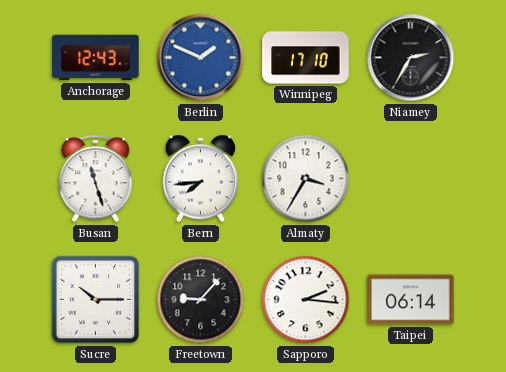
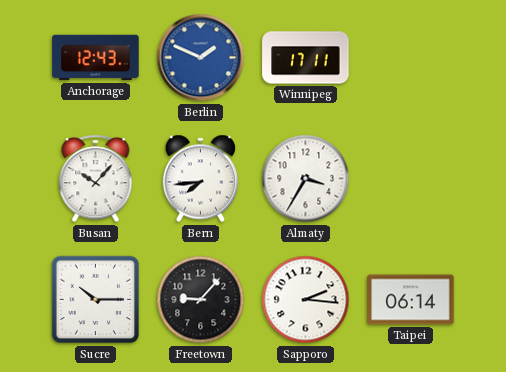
Winnipeg: 17:10 -> 17:11 (306, 58)
Niamey: 2:35 -> none (411, 58)
Busan: 11:27 -> 10:07 (96, 179)
